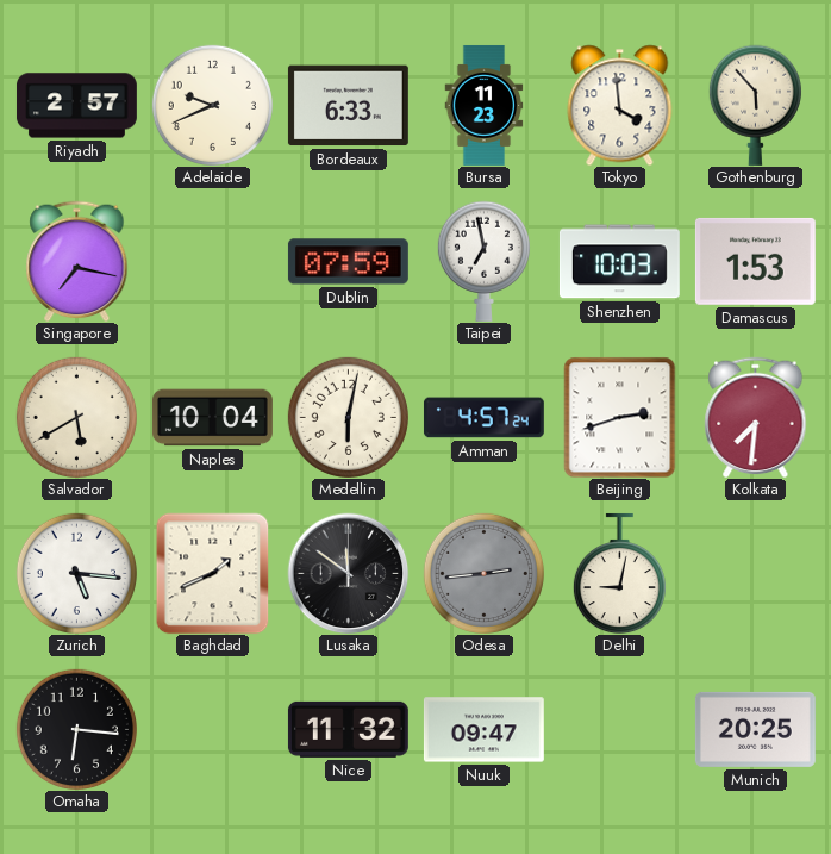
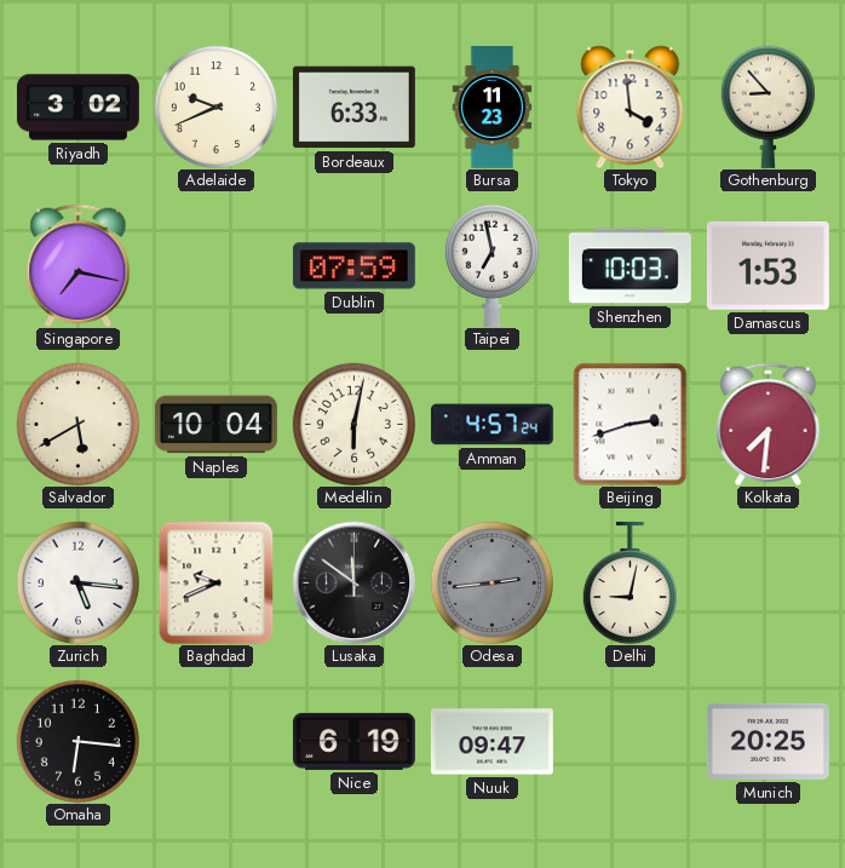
Riyadh: 2:57 -> 3:02 (77, 108)
Gothenburg: 5:53 -> 8:53 (768, 107)
Baghdad: 1:41 -> 9:41 (217, 582)
Nice: 11:32 -> 6:19 (353, 741)
